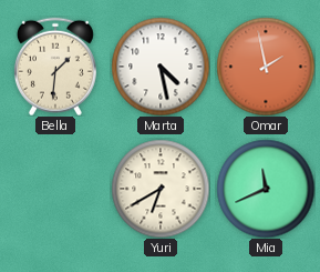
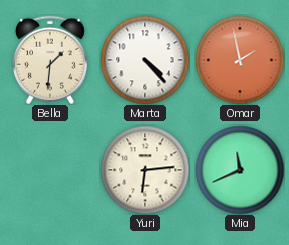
Marta: 4:28 -> 4:23 (145, 60)
Yuri: 6:40 -> 6:14 (145, 170)
